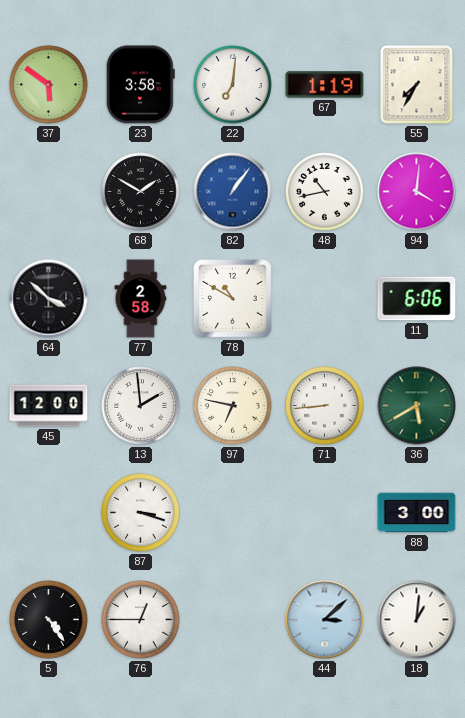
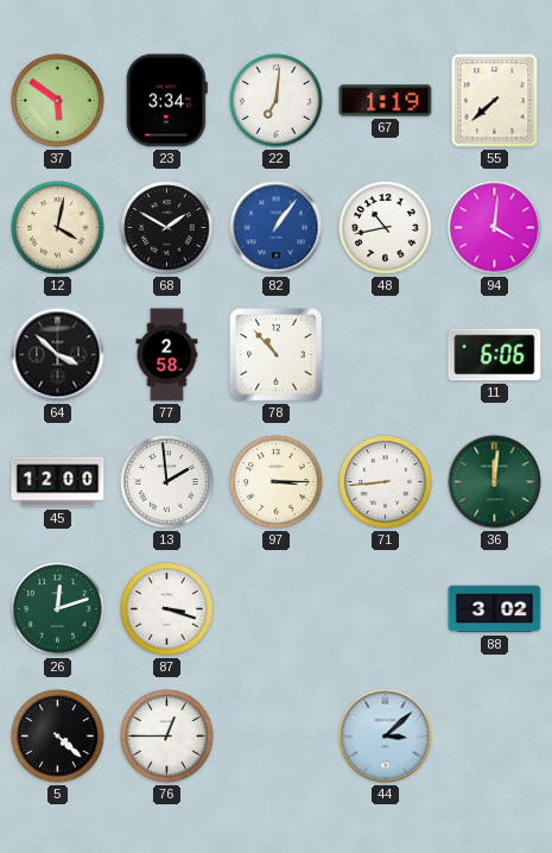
23: 3:58 -> 3:34 (166, 101)
55: 7:35 -> 7:38 (495, 101)
12: none -> 4:02 (58, 228)
78: 10:50 -> 10:53 (277, 355)
97: 6:47 -> 3:15 (277, 482)
36: 5:40 -> 12:01 (495, 482)
26: none -> 12:12 (58, 609)
88: 3:00 -> 3:02 (495, 609)
5: 4:24 -> 4:22 (58, 737)
18: 1:01 -> none (417, 620)
